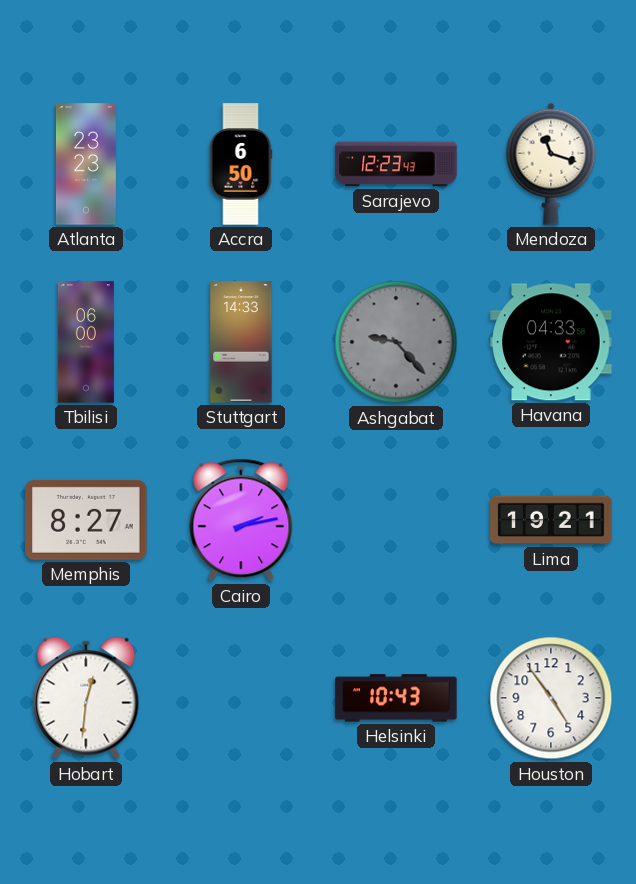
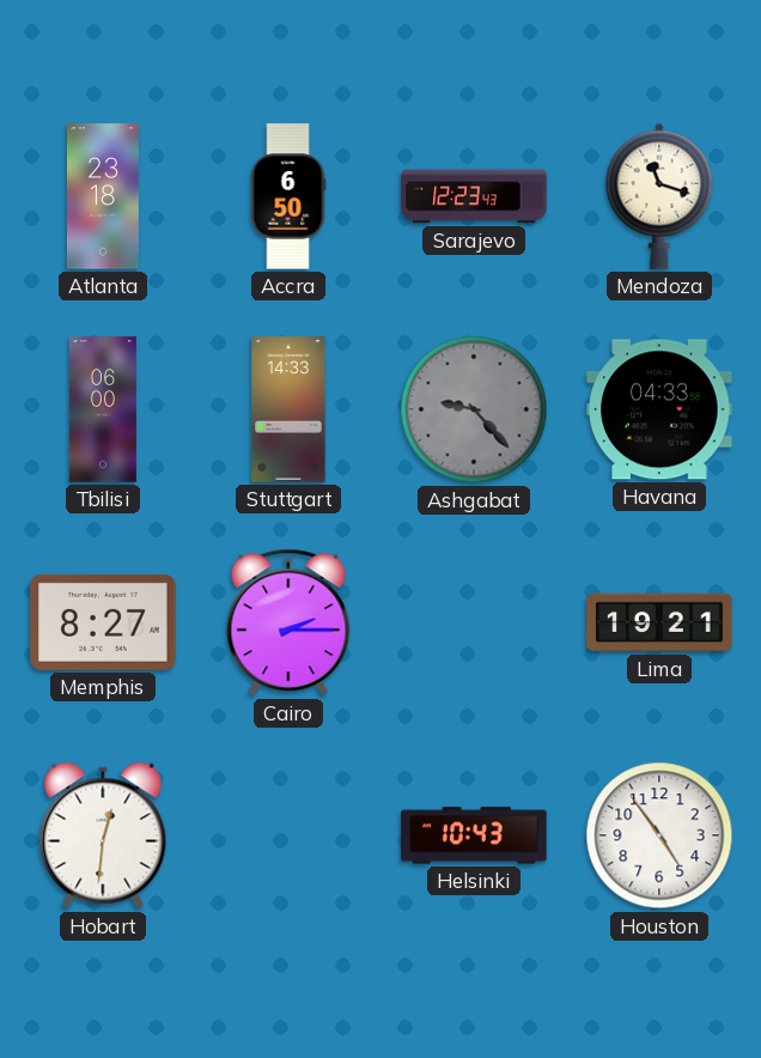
Atlanta: 23:23 -> 23:18 (103, 196)
Cairo: 2:13 -> 2:15 (288, 622)
